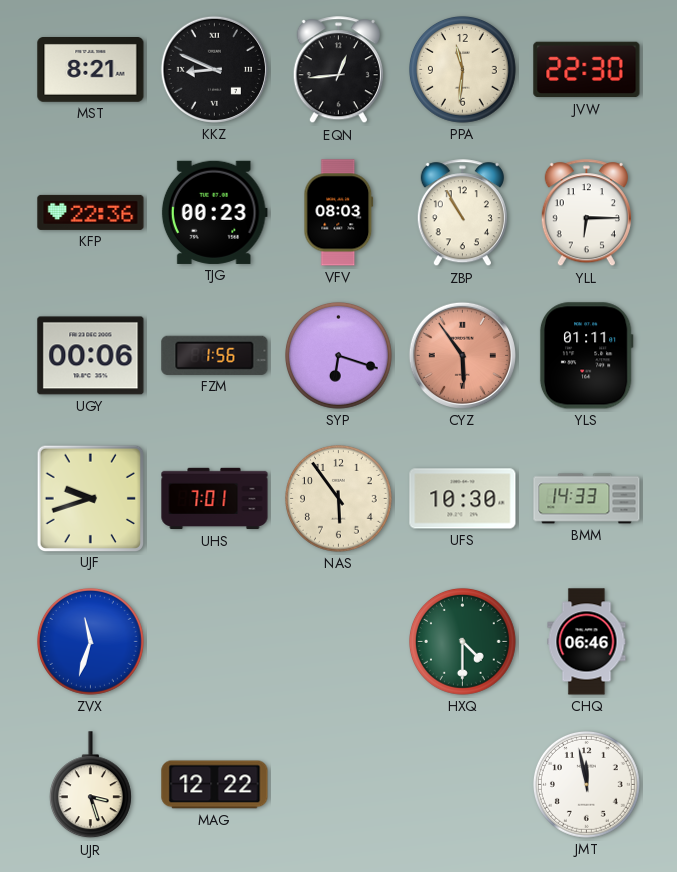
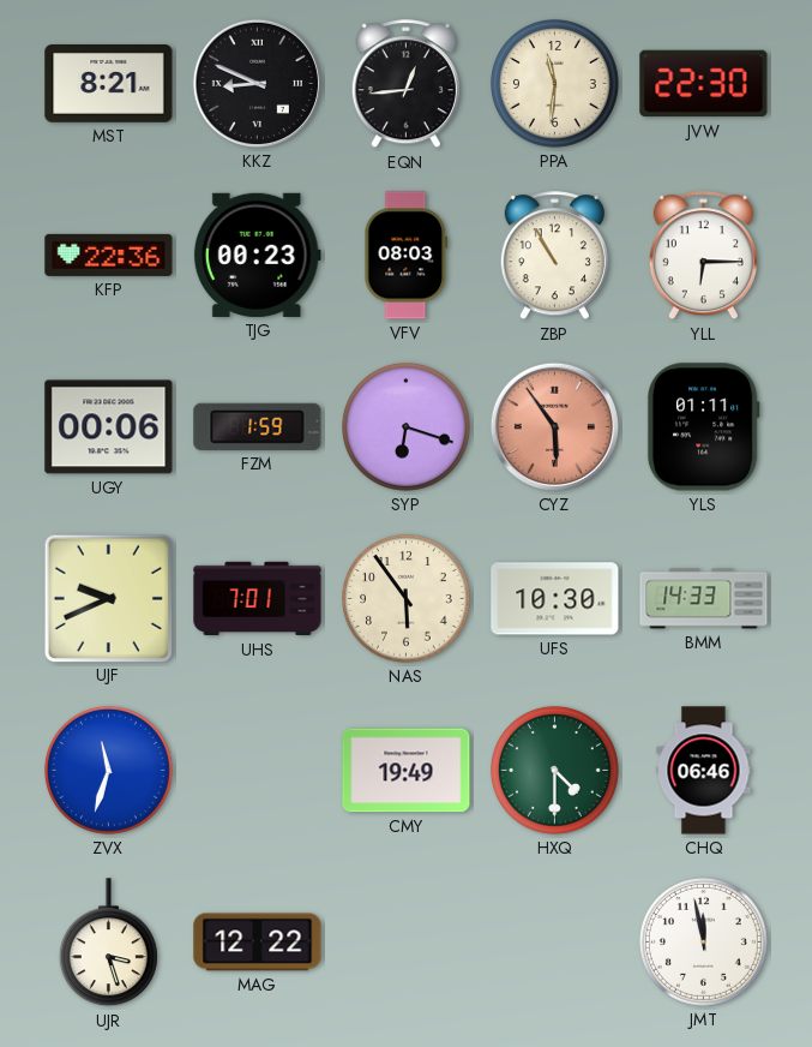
FZM: 1:56 -> 1:59 (258, 426)
UJF: 9:42 -> 9:41 (108, 598)
CMY: none -> 19:49 (407, 771)
